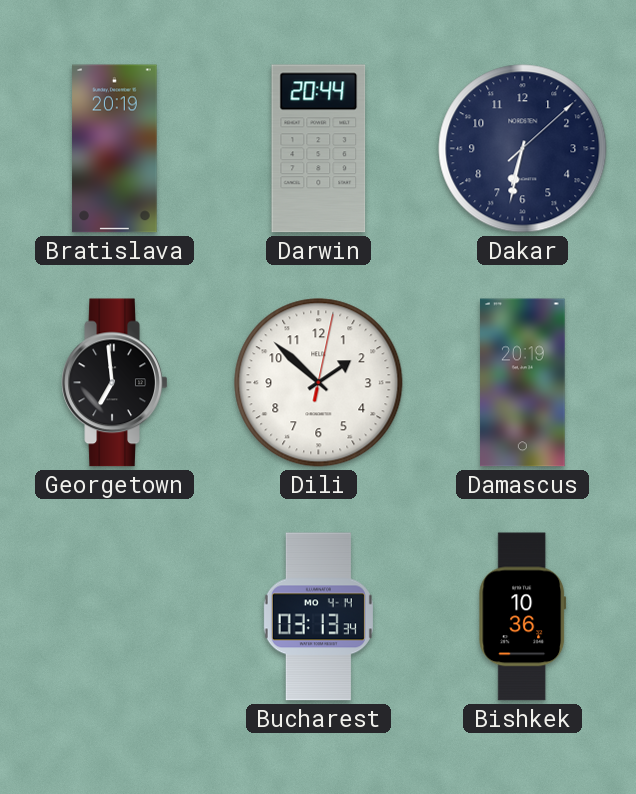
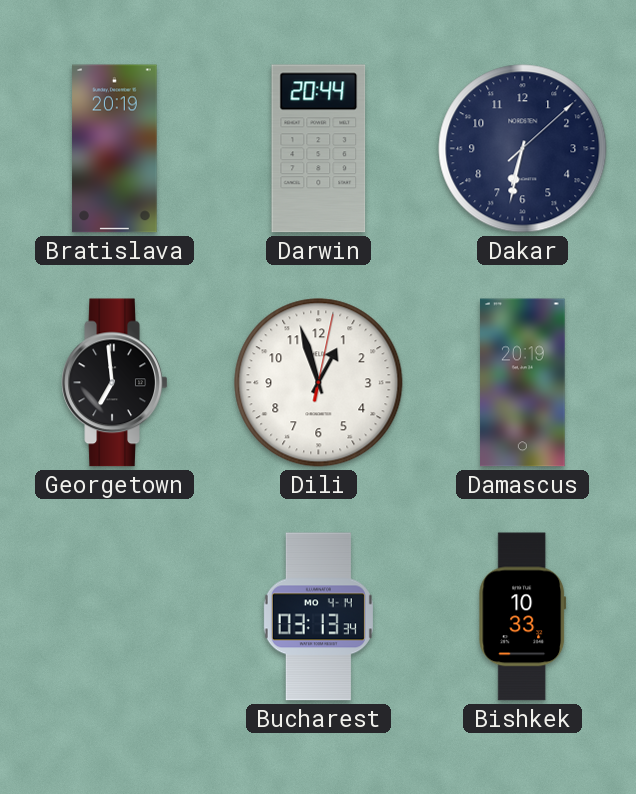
Dili: 1:52 -> 12:57 (319, 383)
Bishkek: 10:36 -> 10:33 (523, 617)
